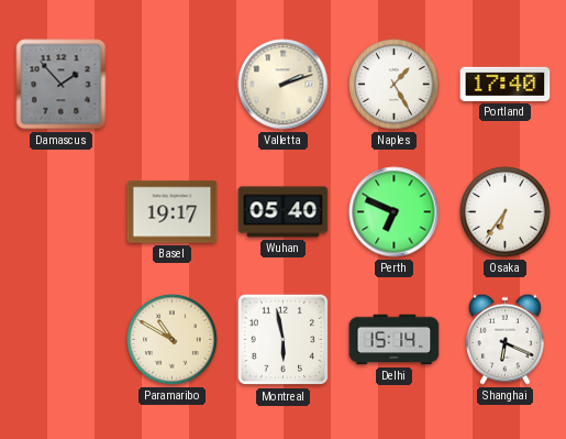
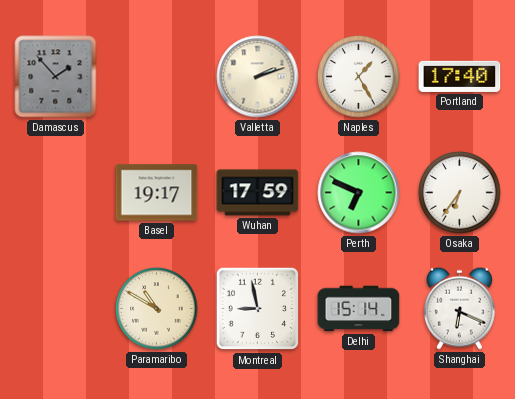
Wuhan: 05:40 -> 17:59 (258, 193)
Montreal: 5:58 -> 8:58 (258, 309)
